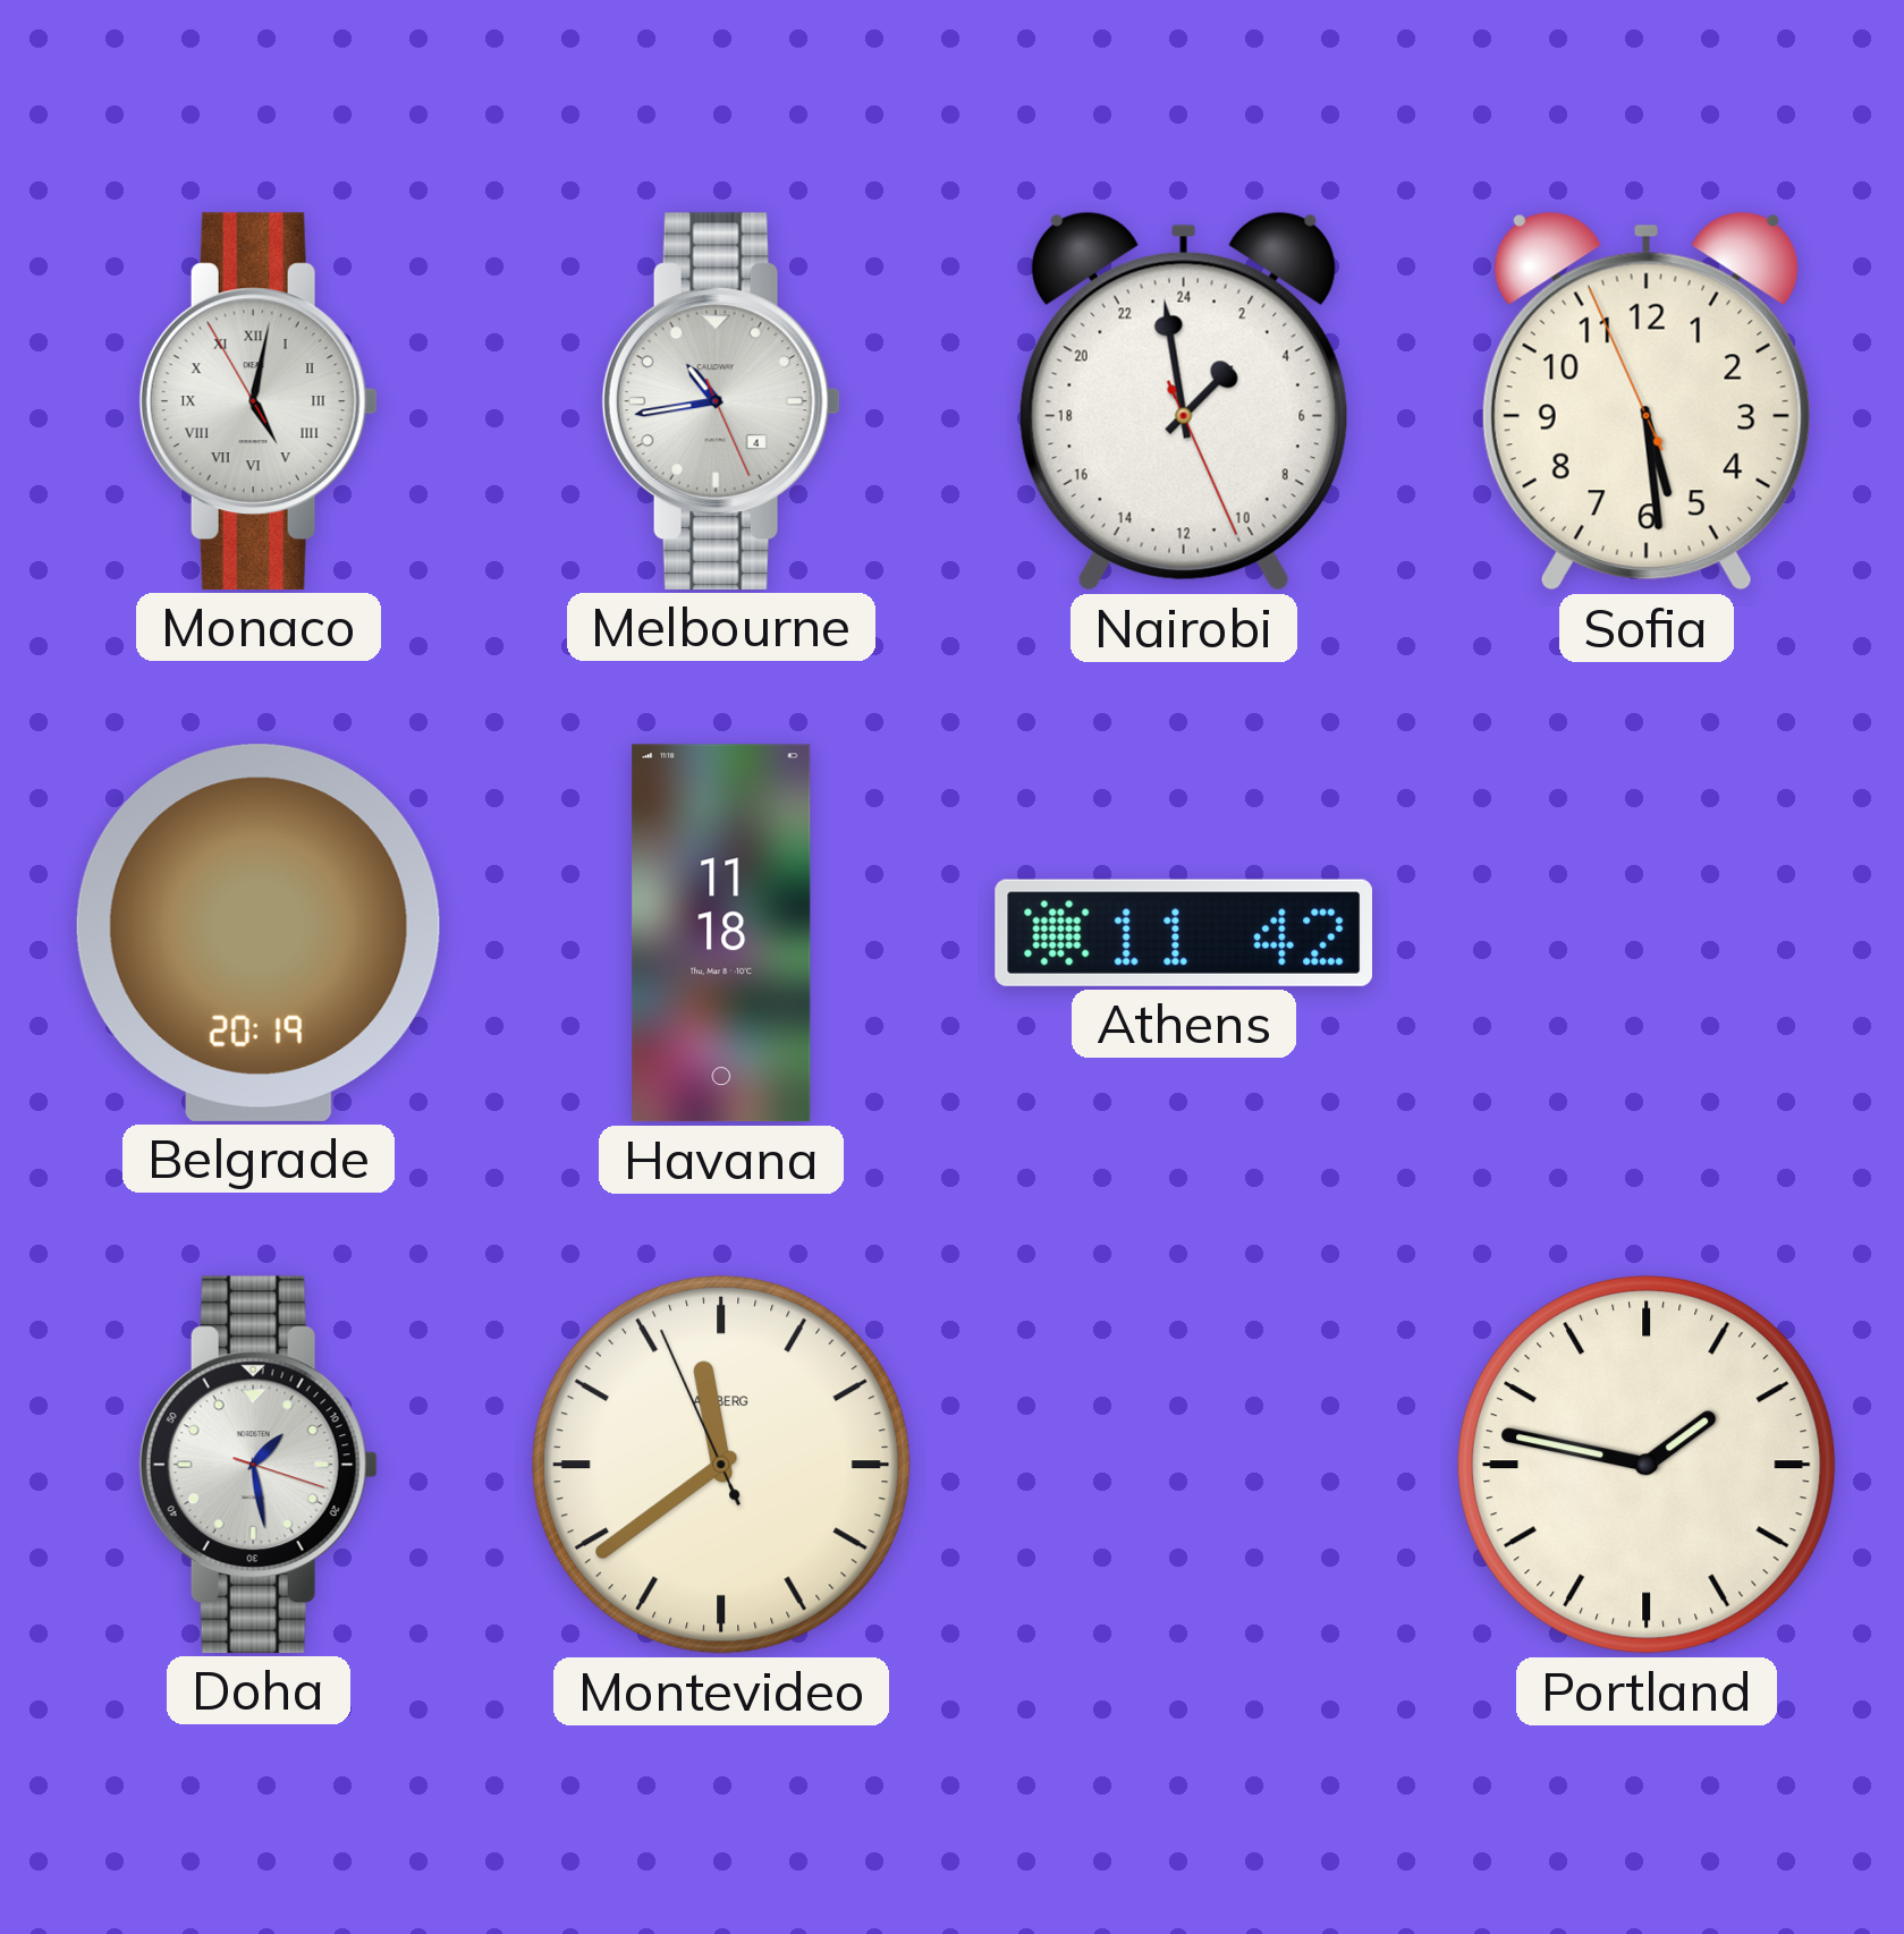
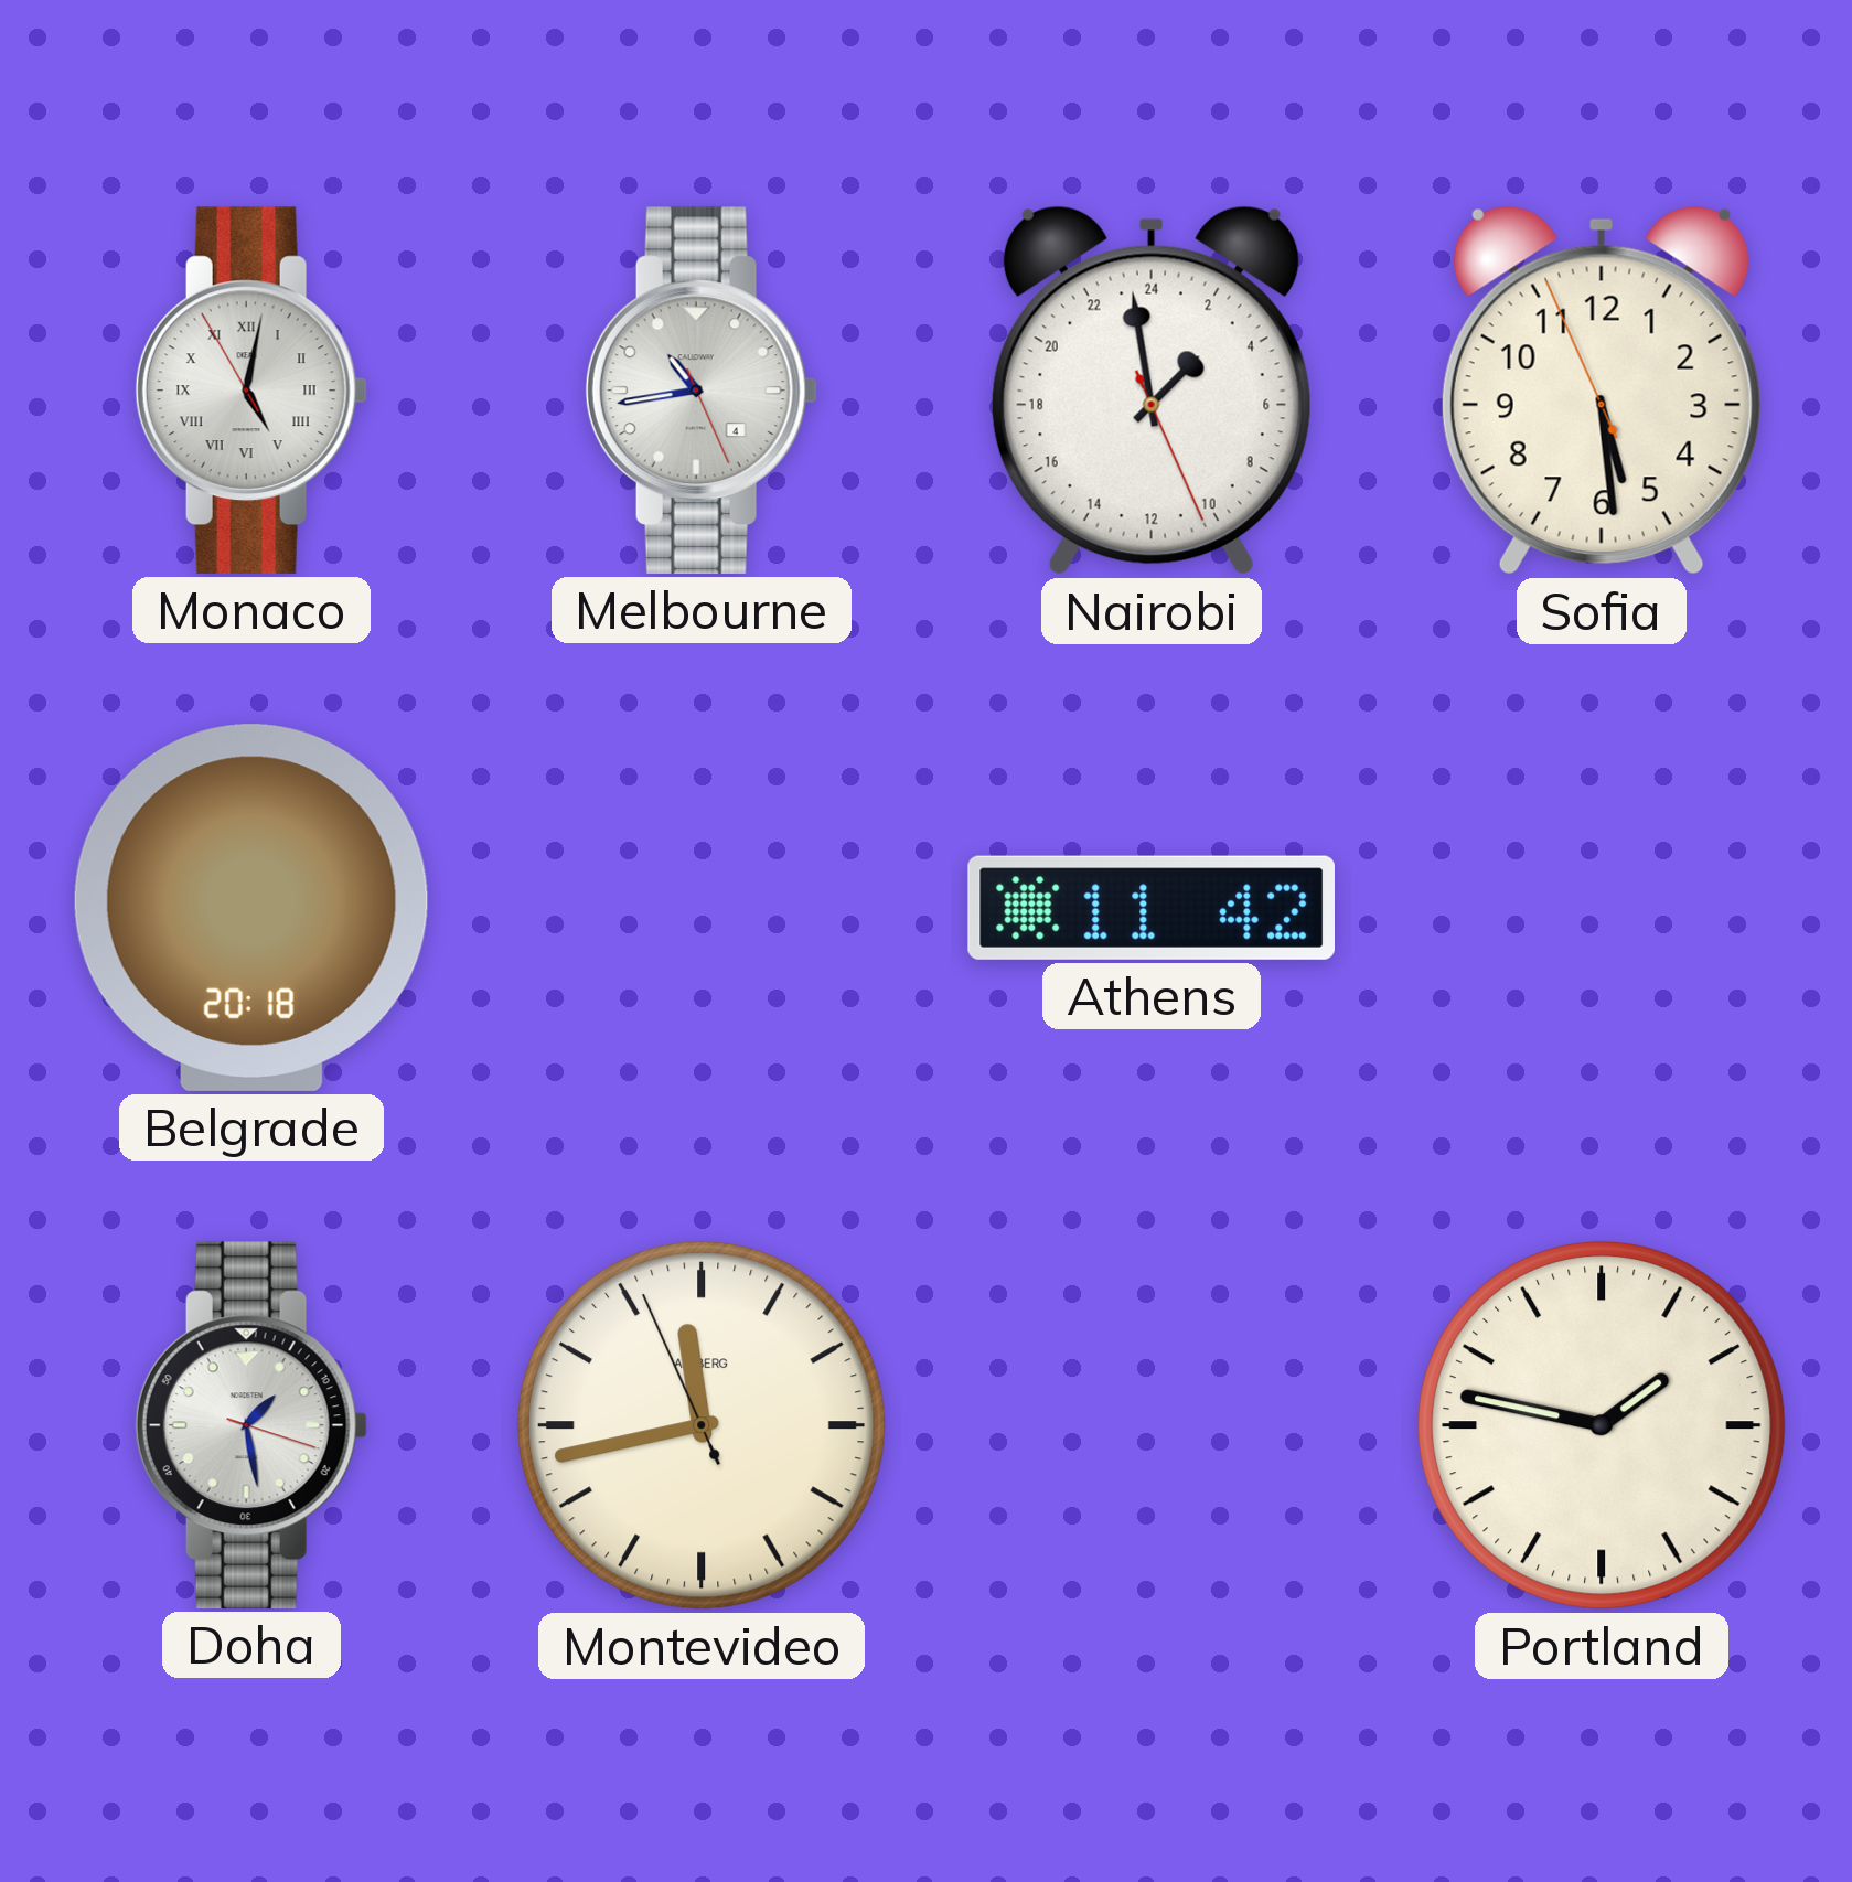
Belgrade: 20:19 -> 20:18 (251, 908)
Havana: 11:18 -> none (721, 933)
Montevideo: 11:38 -> 11:42 (702, 1425)
